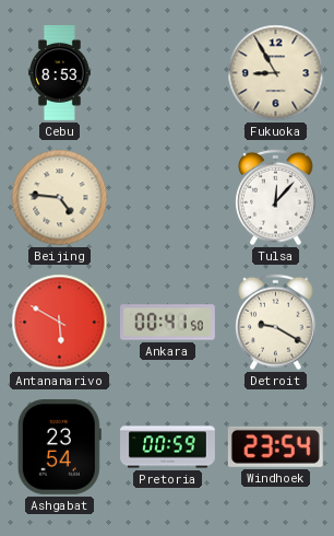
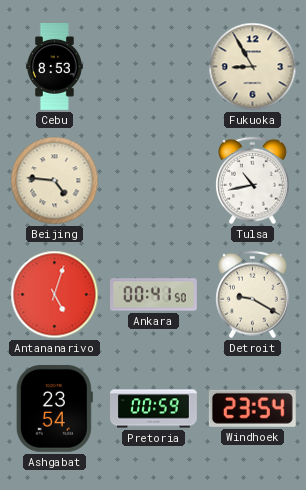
Tulsa: 12:07 -> 10:43 (253, 181)
Antananarivo: 5:50 -> 5:03 (55, 295)
